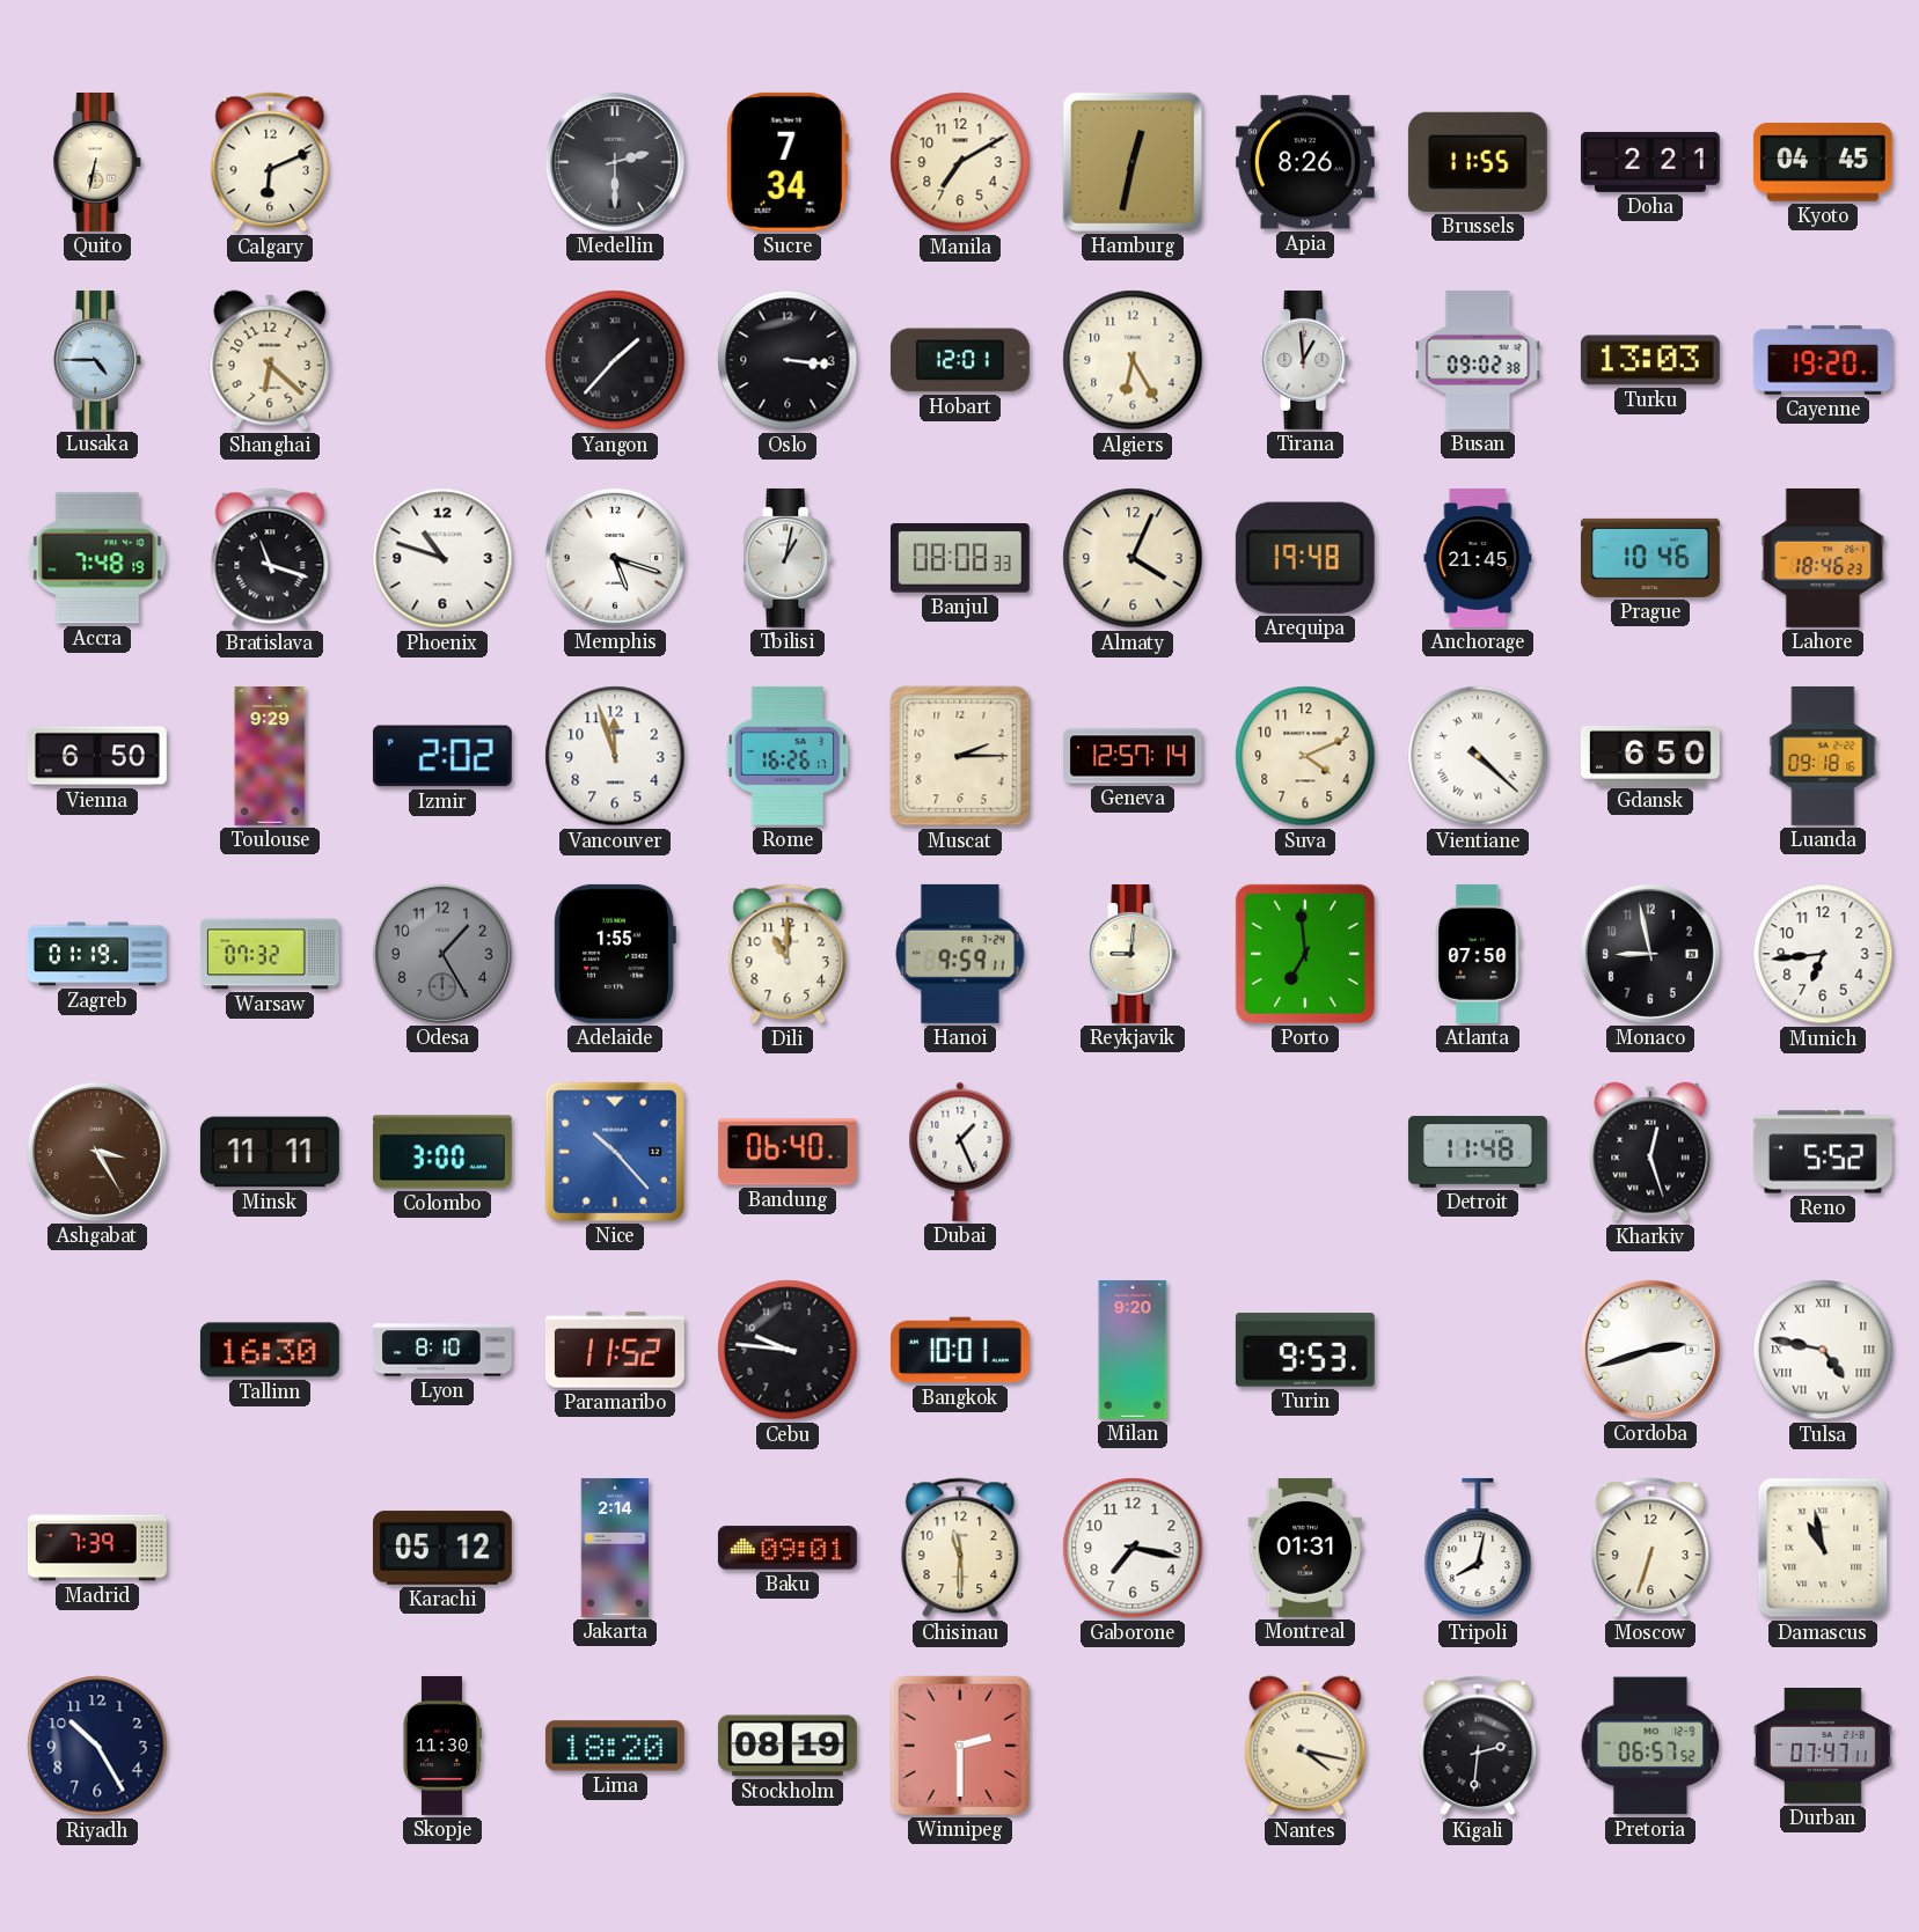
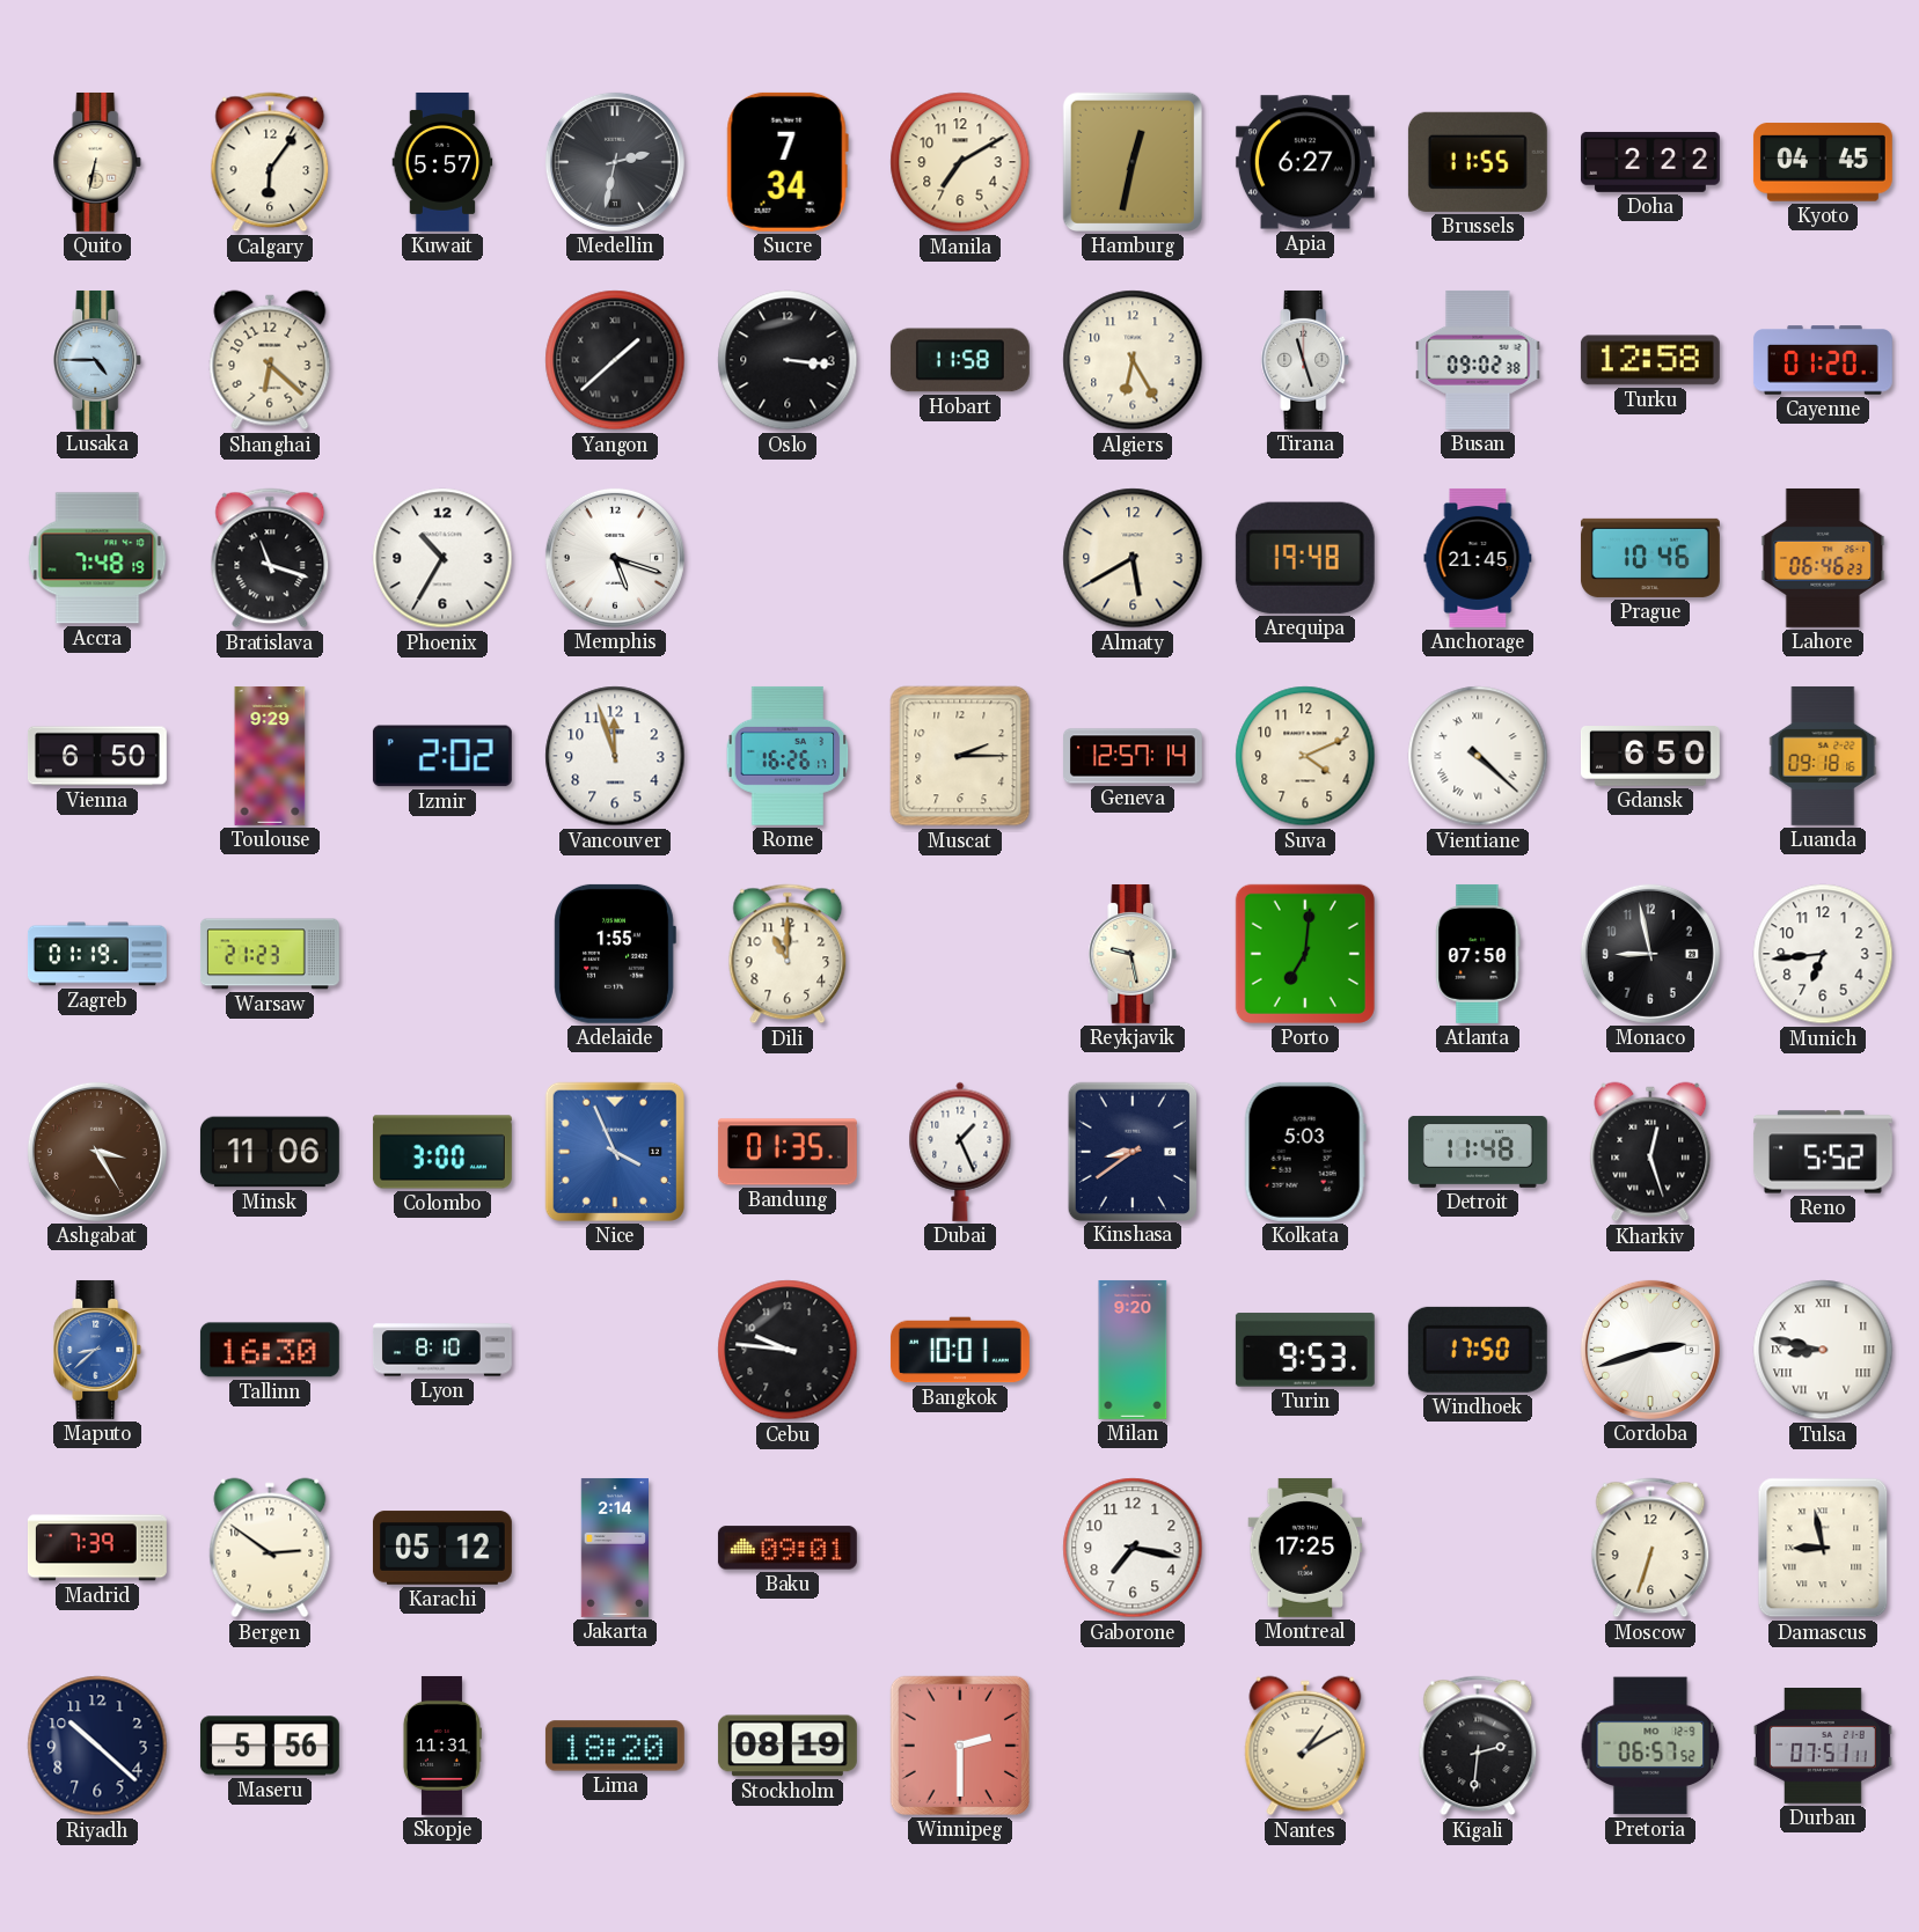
Calgary: 6:11 -> 6:06 (270, 162)
Kuwait: none -> 5:57 (442, 162)
Medellin: 2:30 -> 2:32 (615, 162)
Apia: 8:26 -> 6:27 (1305, 162)
Doha: 2:21 -> 2:22 (1650, 162)
Yangon: 1:37 -> 1:38 (615, 360)
Hobart: 12:01 -> 11:58 (960, 360)
Tirana: 12:59 -> 11:27 (1305, 360)
Turku: 13:03 -> 12:58 (1650, 360)
Cayenne: 19:20 -> 01:20 (1823, 360)
Phoenix: 10:48 -> 10:35 (442, 558)
Tbilisi: 1:02 -> none (788, 558)
Banjul: 08:08 -> none (960, 558)
Almaty: 4:04 -> 5:40 (1133, 558)
Lahore: 18:46 -> 06:46 (1823, 558)
Warsaw: 07:32 -> 21:23 (270, 954)
Odesa: 1:25 -> none (442, 954)
Hanoi: 9:59 -> none (960, 954)
Reykjavik: 9:01 -> 9:28 (1133, 954)
Porto: 6:59 -> 7:01 (1305, 954)
Minsk: 11:11 -> 11:06 (270, 1152)
Nice: 10:23 -> 3:56 (615, 1152)
Bandung: 06:40 -> 01:35 (788, 1152)
Kinshasa: none -> 8:39 (1131, 1151)
Kolkata: none -> 5:03 (1305, 1152)
Maputo: none -> 8:38 (97, 1350)
Paramaribo: 11:52 -> none (615, 1350)
Windhoek: none -> 17:50 (1478, 1350)
Tulsa: 4:47 -> 8:47 (1823, 1350)
Bergen: none -> 2:51 (270, 1548)
Chisinau: 11:30 -> none (960, 1548)
Montreal: 01:31 -> 17:25 (1305, 1548)
Tripoli: 8:02 -> none (1478, 1548)
Damascus: 10:58 -> 8:58 (1823, 1548)
Riyadh: 10:25 -> 10:22 (97, 1746)
Maseru: none -> 5:56 (270, 1746)
Skopje: 11:30 -> 11:31 (441, 1746)
Nantes: 4:17 -> 1:10 (1305, 1746)
Durban: 07:47 -> 07:51 (1823, 1747)
